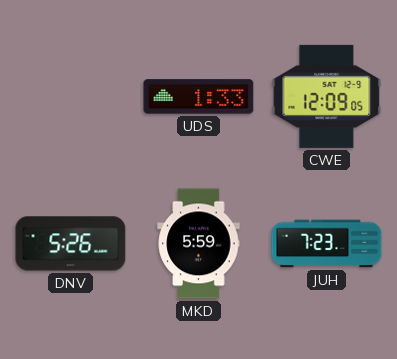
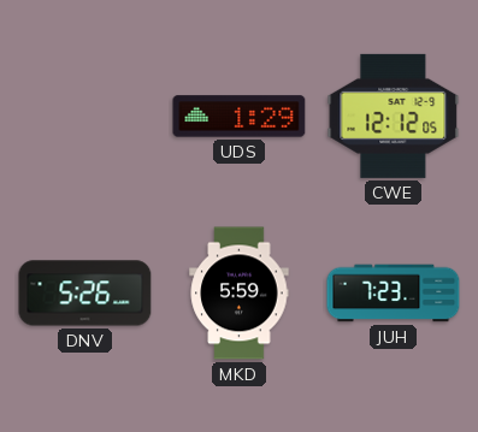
UDS: 1:33 -> 1:29 (240, 117)
CWE: 12:09 -> 12:12 (394, 116)
